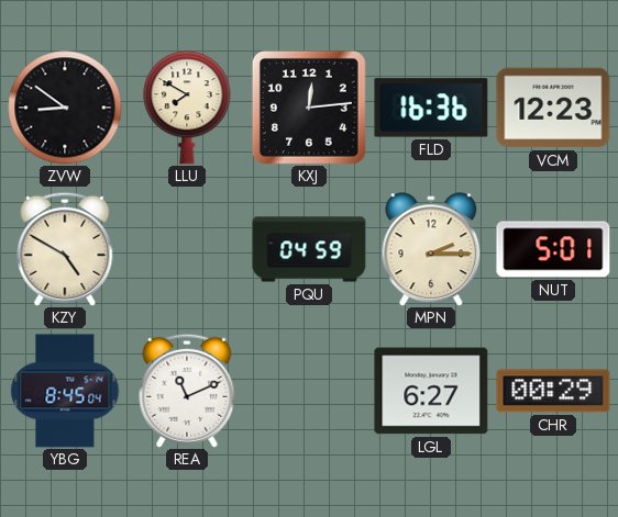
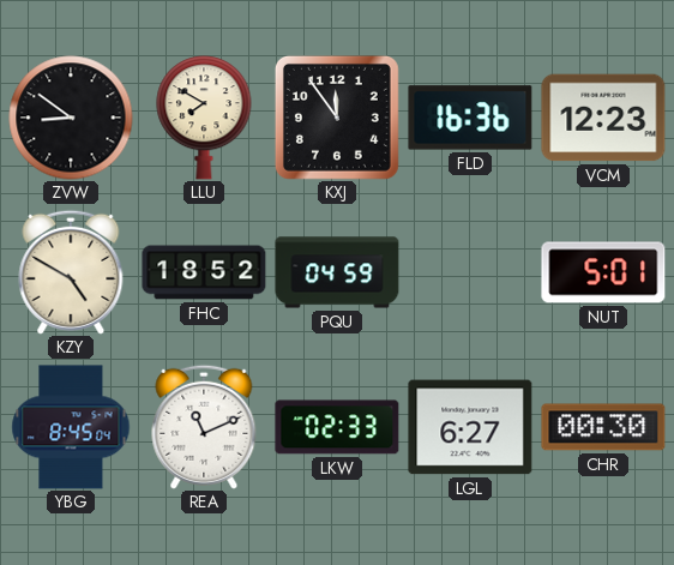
KXJ: 12:14 -> 11:54 (337, 118)
FHC: none -> 18:52 (204, 272)
MPN: 2:15 -> none (431, 249)
LKW: none -> 02:33 (337, 427)
CHR: 00:29 -> 00:30 (603, 427)
